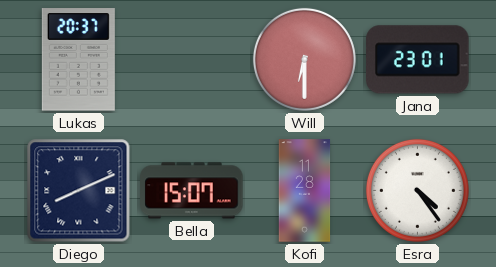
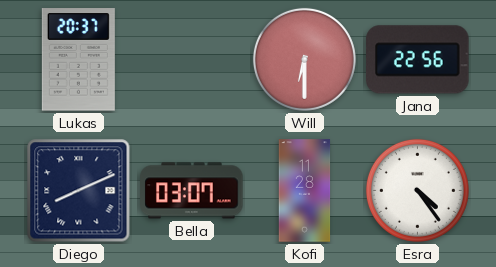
Jana: 23:01 -> 22:56 (418, 60)
Bella: 15:07 -> 03:07 (192, 191)
